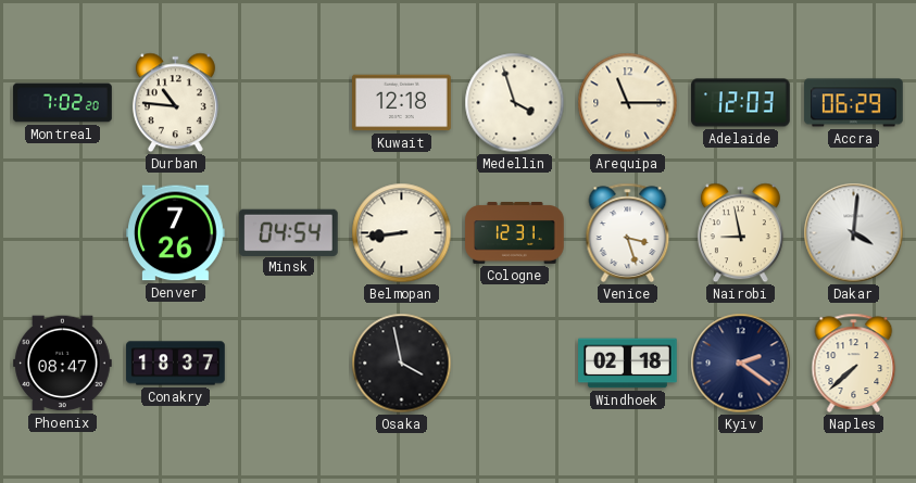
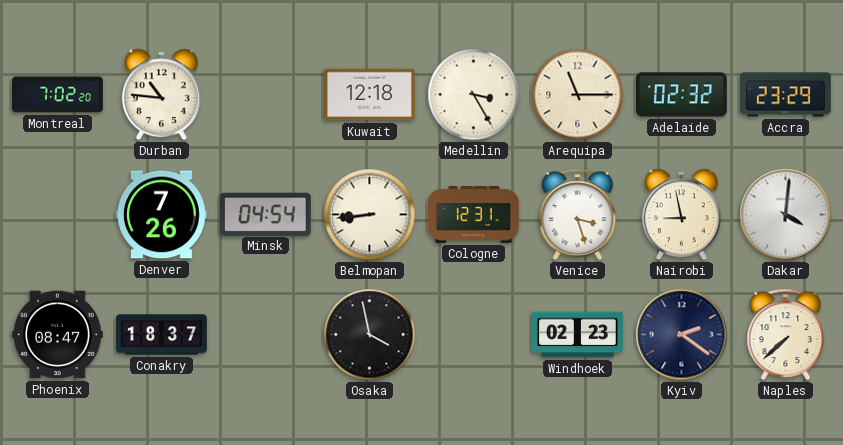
Medellin: 3:57 -> 3:25 (474, 95)
Adelaide: 12:03 -> 02:32 (682, 95)
Accra: 06:29 -> 23:29 (786, 95)
Windhoek: 02:18 -> 02:23 (578, 335)
